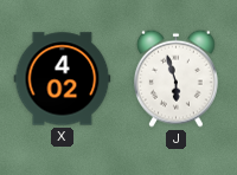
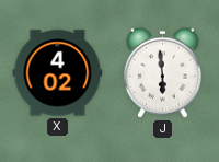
J: 5:57 -> 5:59 (163, 72)
